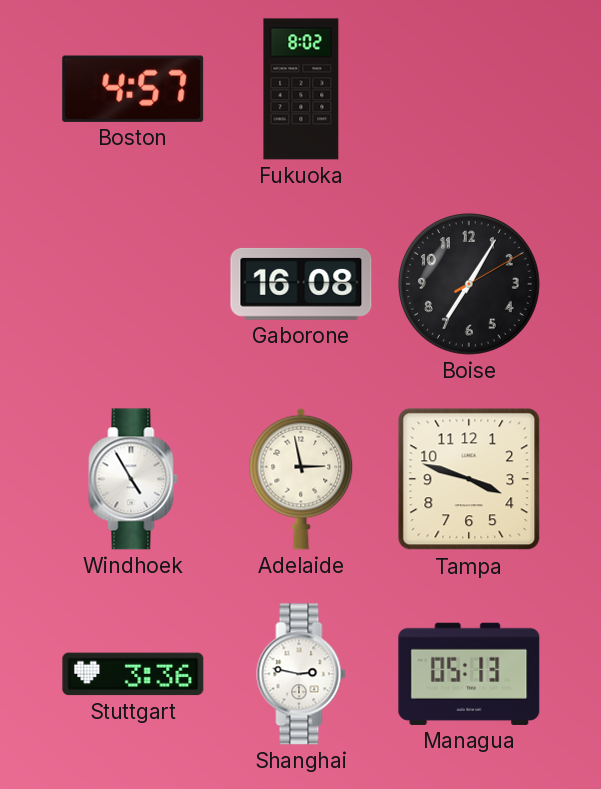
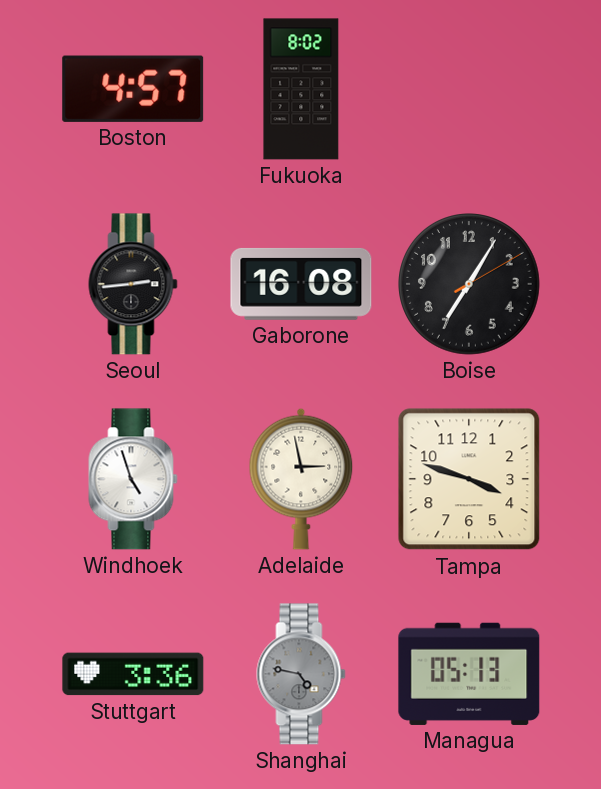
Seoul: none -> 2:44 (133, 284)
Windhoek: 4:55 -> 4:57 (133, 479)
Shanghai: 2:47 -> 4:47 (301, 674)
Shanghai dial: white -> grey (301, 674)
